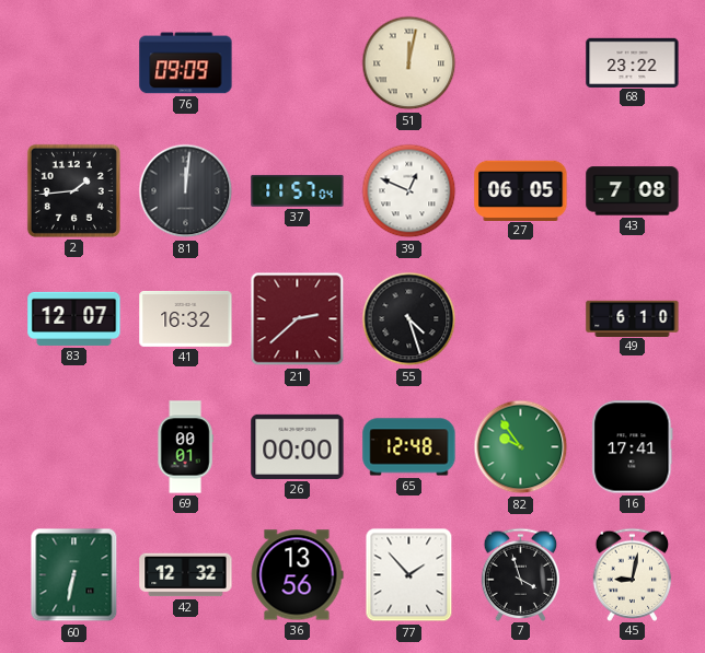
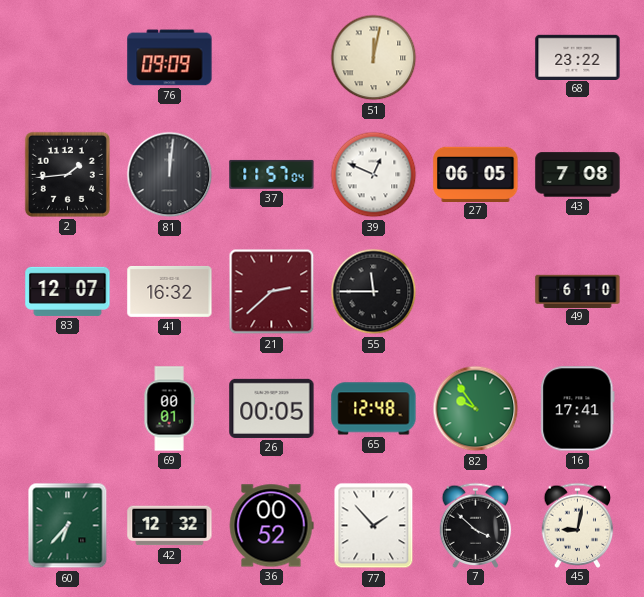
55: 4:27 -> 11:45 (374, 292)
26: 00:00 -> 00:05 (272, 408)
60: 6:32 -> 6:37 (68, 526)
36: 13:56 -> 00:52 (271, 526)
7: 3:57 -> 3:52 (476, 525)
